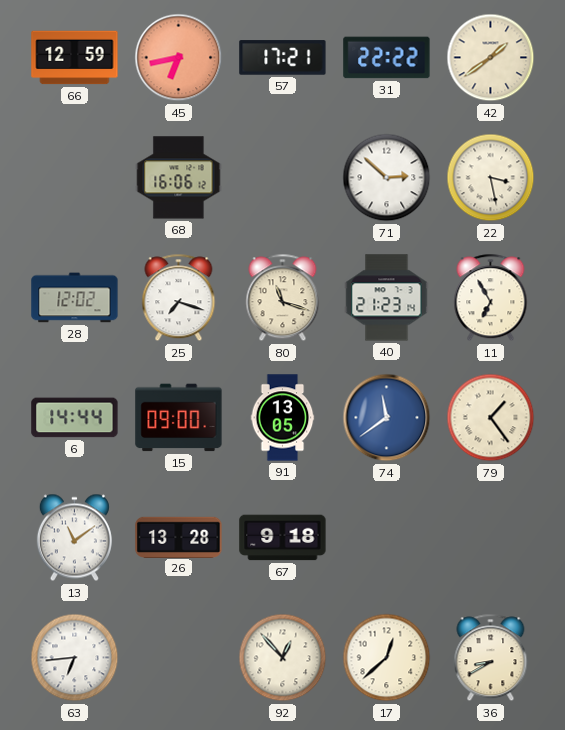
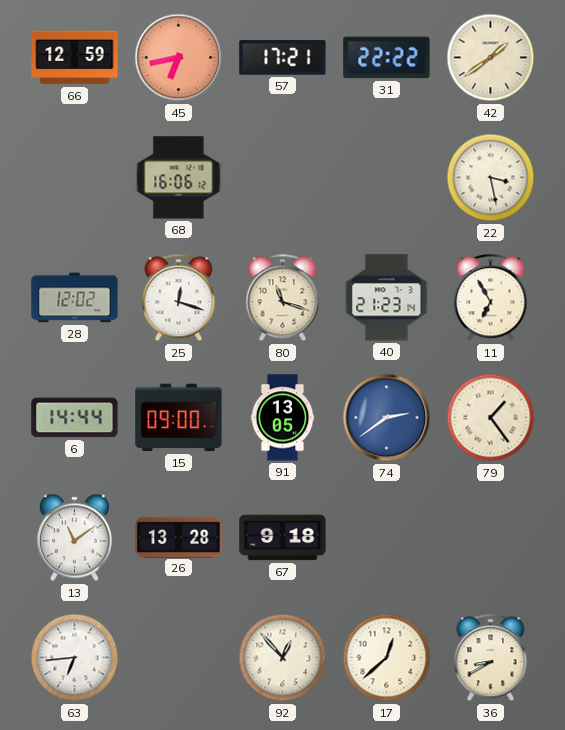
71: 2:52 -> none (387, 178)
25: 7:18 -> 12:18 (179, 298)
74: 11:39 -> 2:39 (387, 418)
